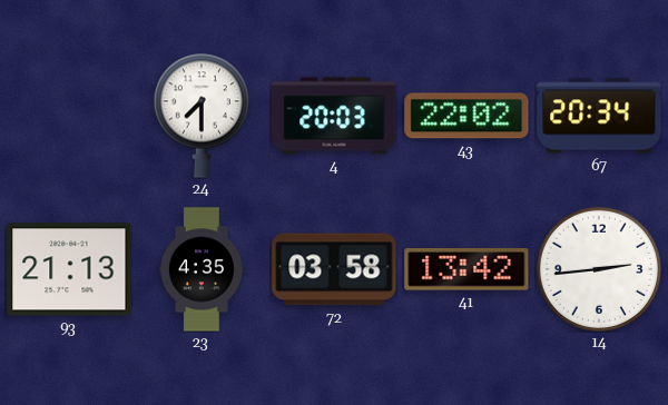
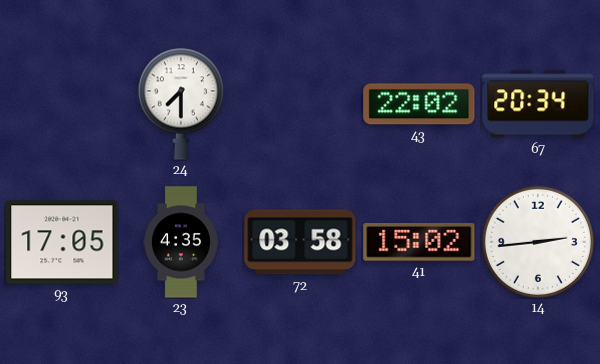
4: 20:03 -> none (334, 116)
93: 21:13 -> 17:05 (62, 242)
41: 13:42 -> 15:02 (419, 243)
